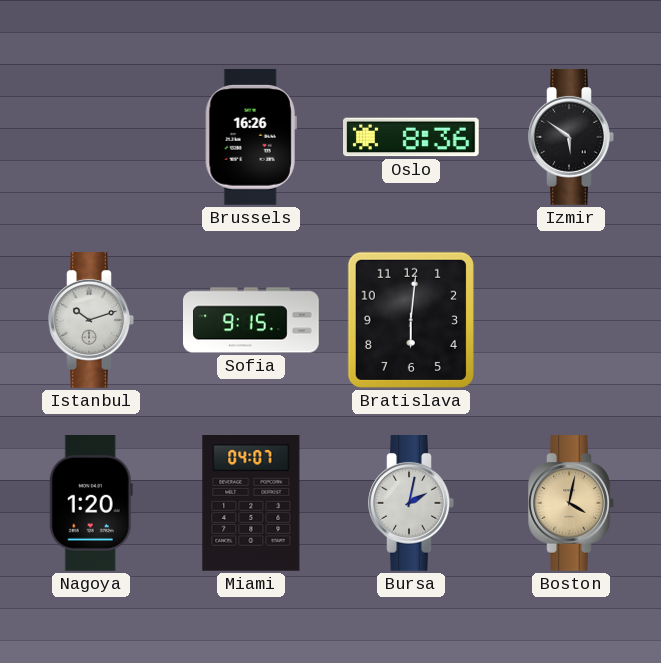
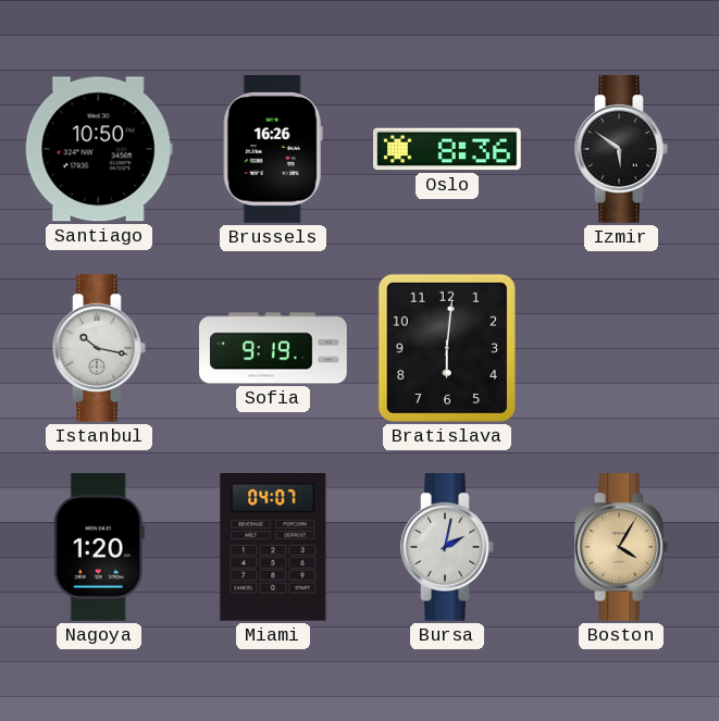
Santiago: none -> 10:50 (99, 149)
Istanbul: 10:12 -> 10:17 (99, 349)
Sofia: 9:15 -> 9:19 (274, 348)
Boston: 4:02 -> 4:05 (621, 548)
